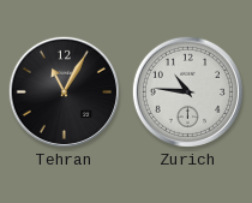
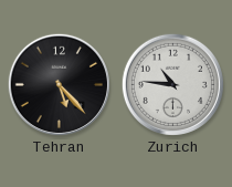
Tehran: 11:05 -> 5:23 (59, 84)
